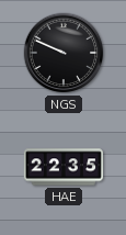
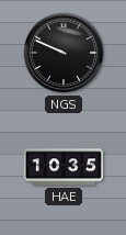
HAE: 22:35 -> 10:35 (64, 167)
